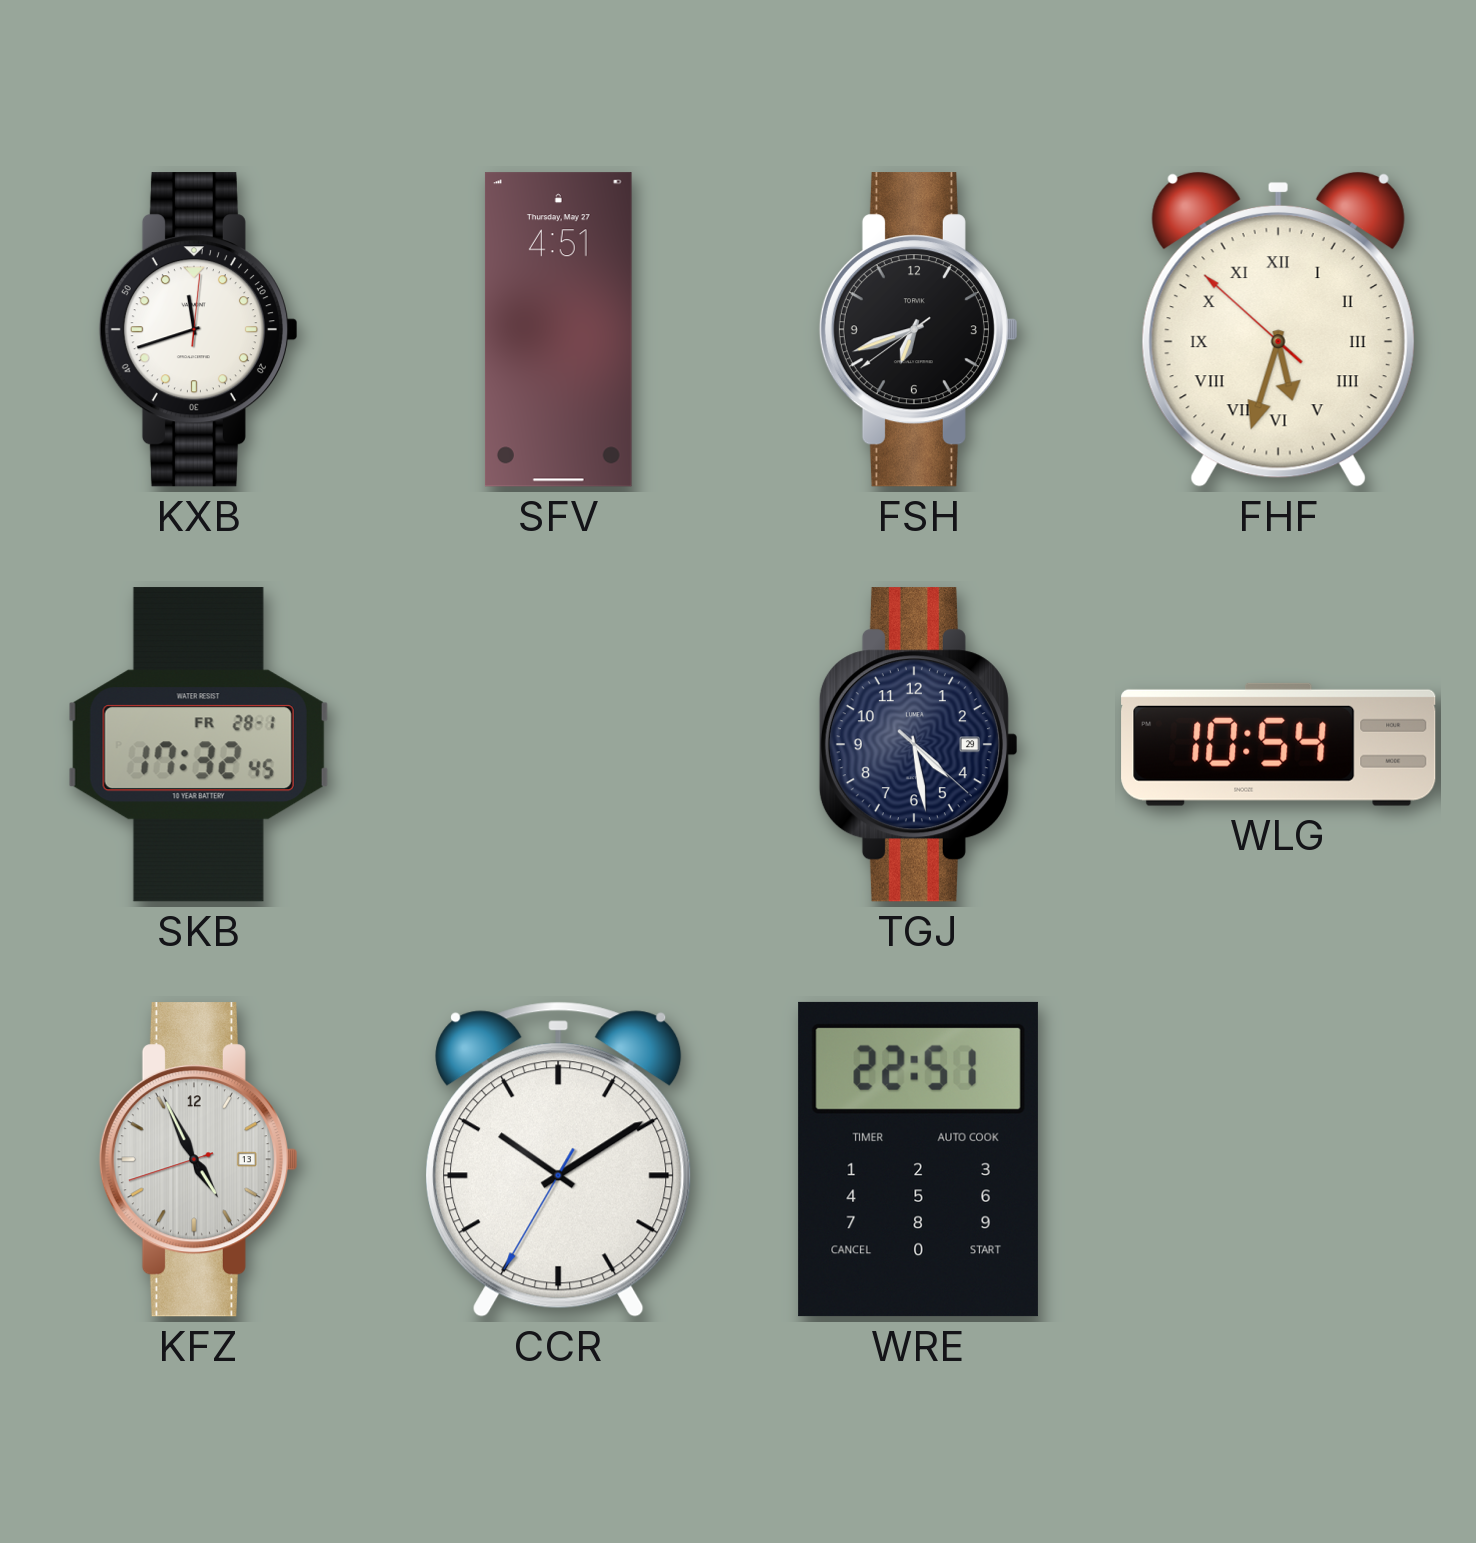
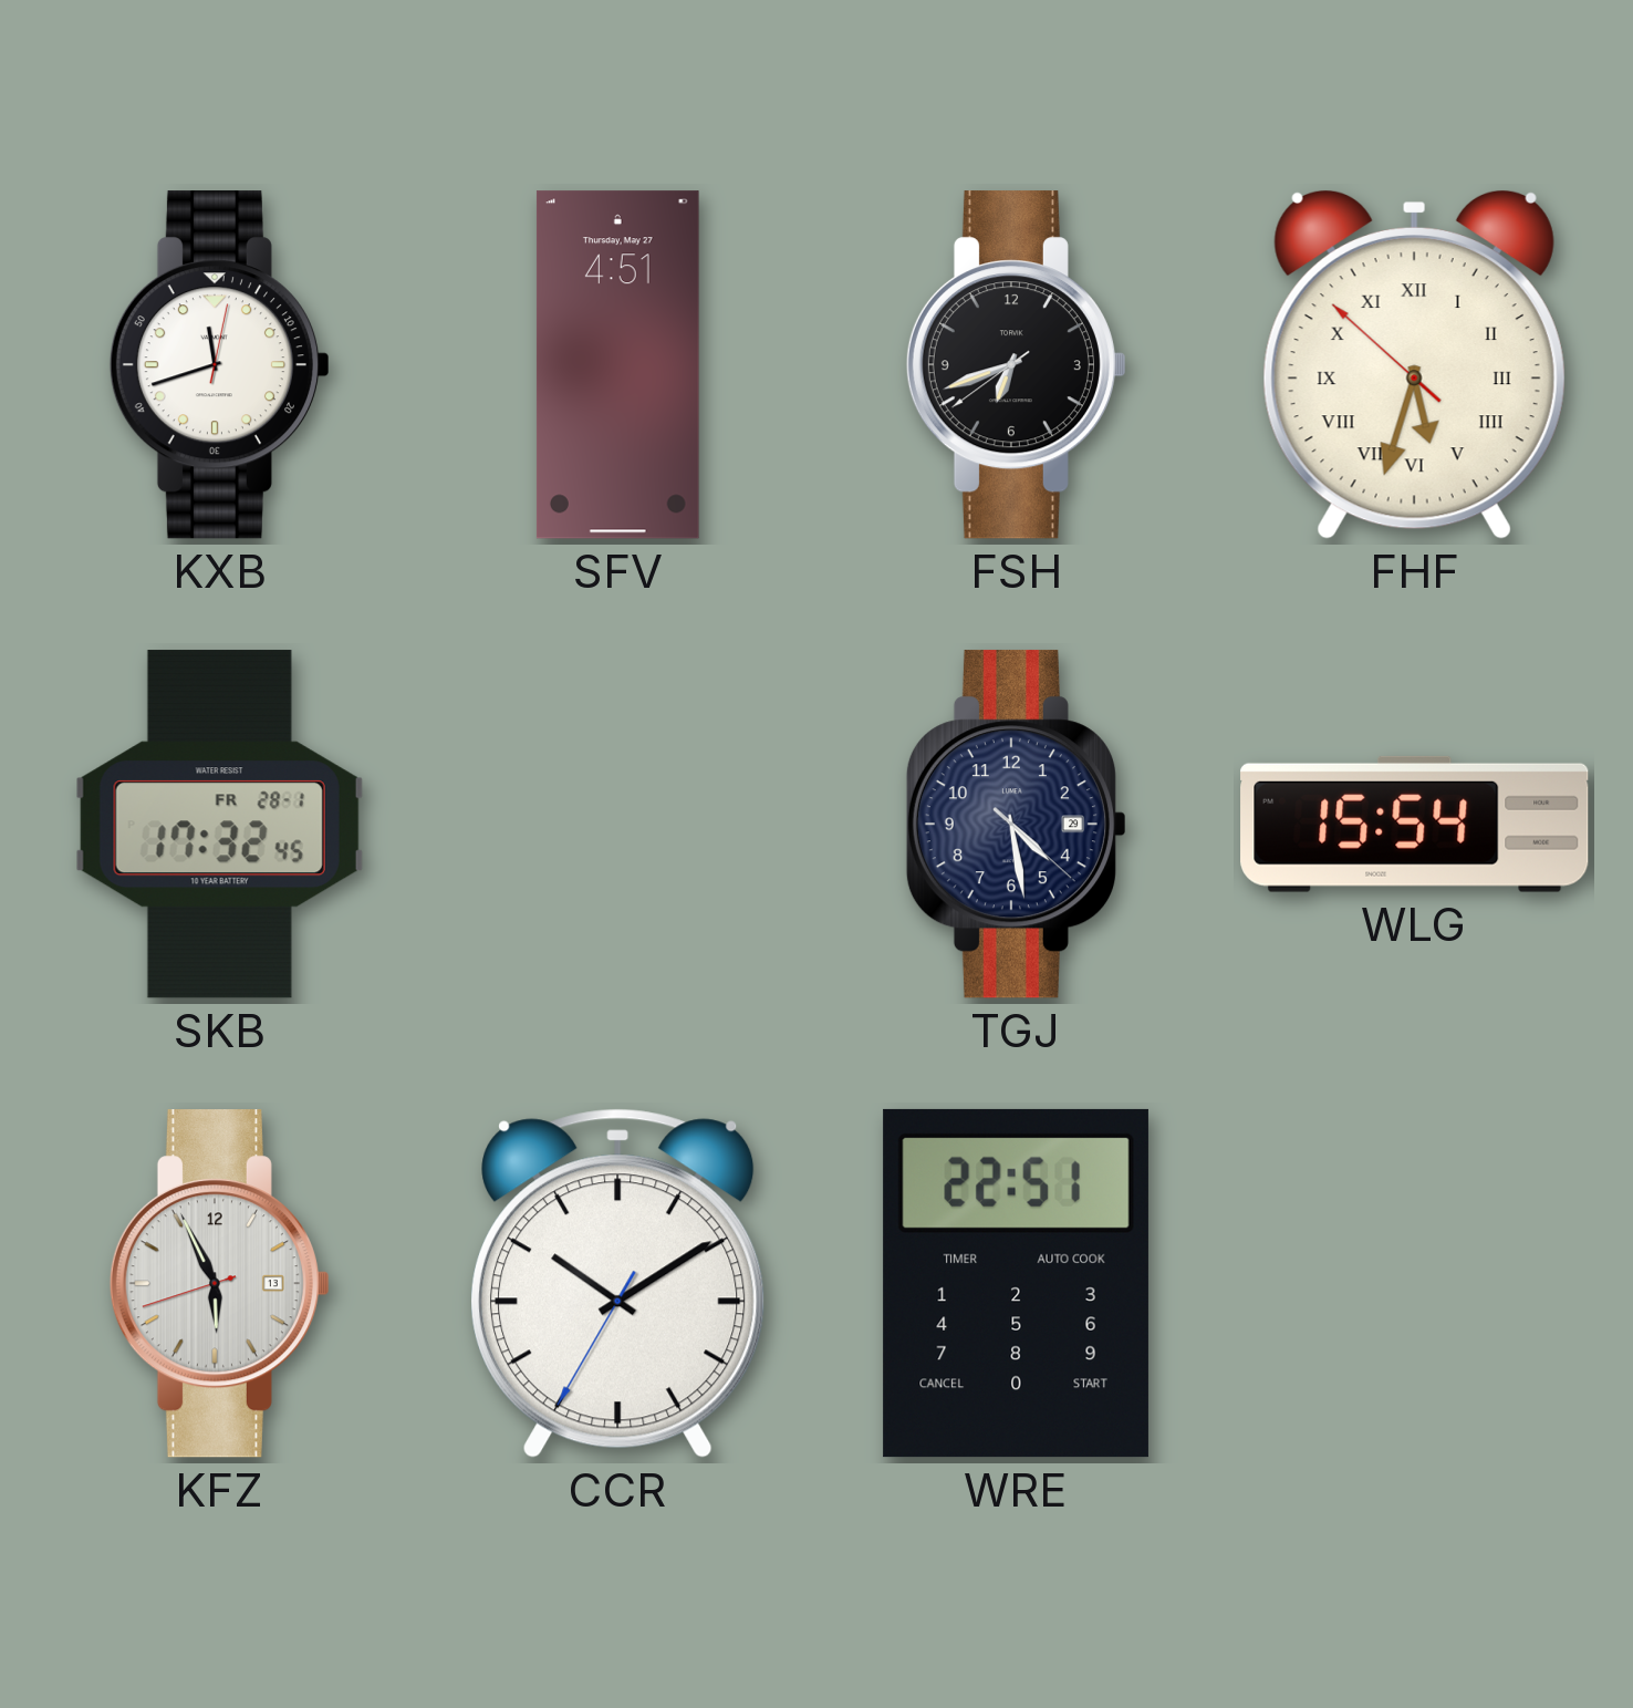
KXB: 11:42:01 -> 11:42:02 (219, 365)
WLG: 10:54 -> 15:54 (1415, 824)
KFZ: 4:55 -> 5:55 (219, 1284)
